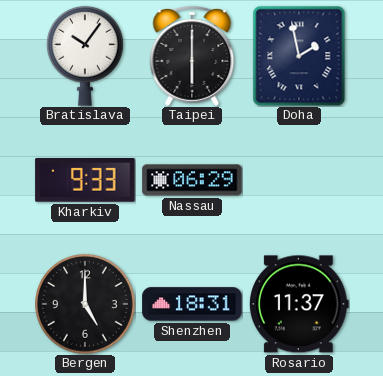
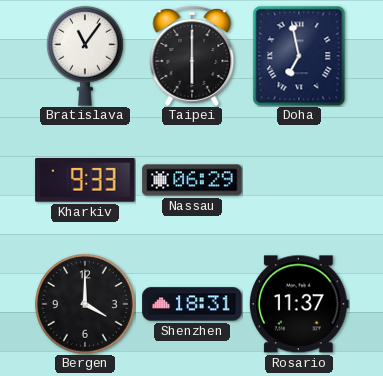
Bratislava: 10:06 -> 11:06 (86, 56)
Doha: 1:58 -> 6:58 (299, 56)
Bergen: 5:00 -> 4:00 (85, 304)
